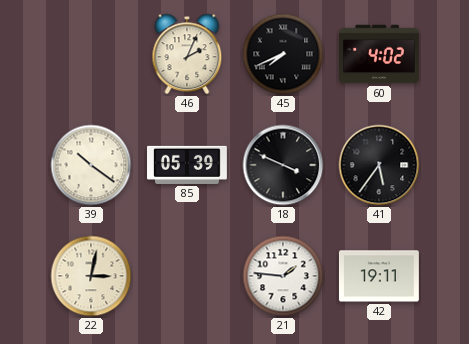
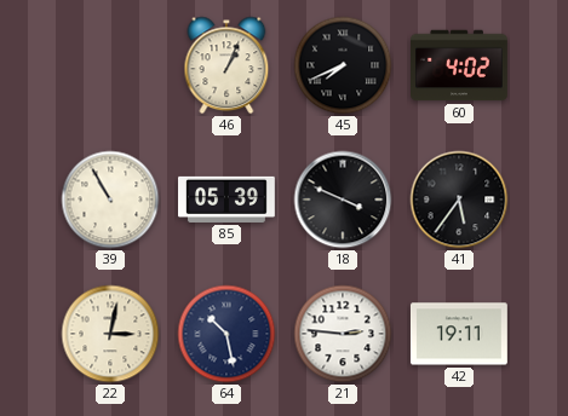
46: 2:04 -> 1:04 (226, 65)
39: 10:21 -> 10:55 (110, 200)
64: none -> 10:28 (226, 334)
21: 1:46 -> 2:46 (343, 334)
